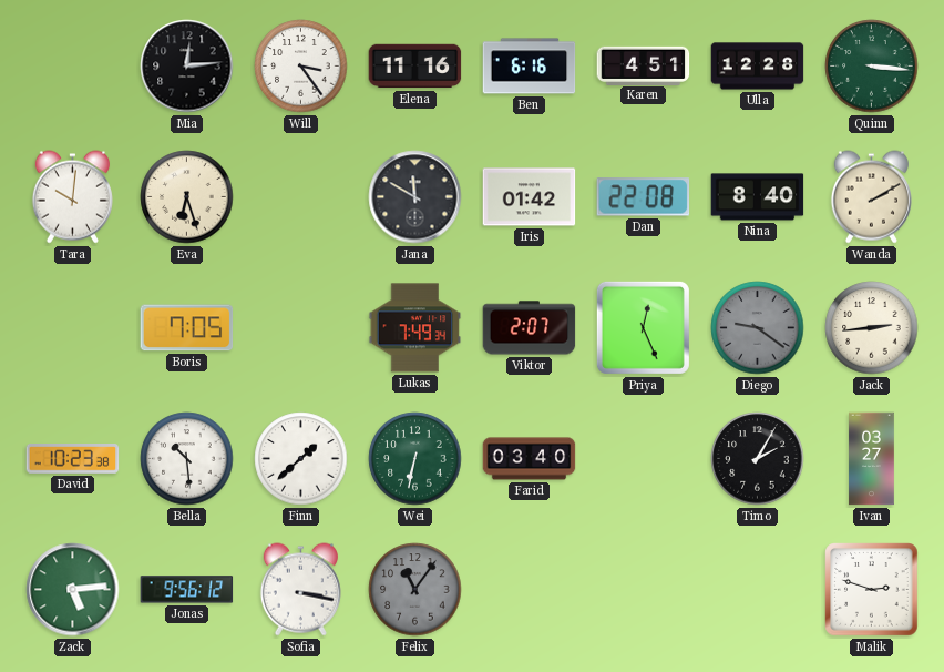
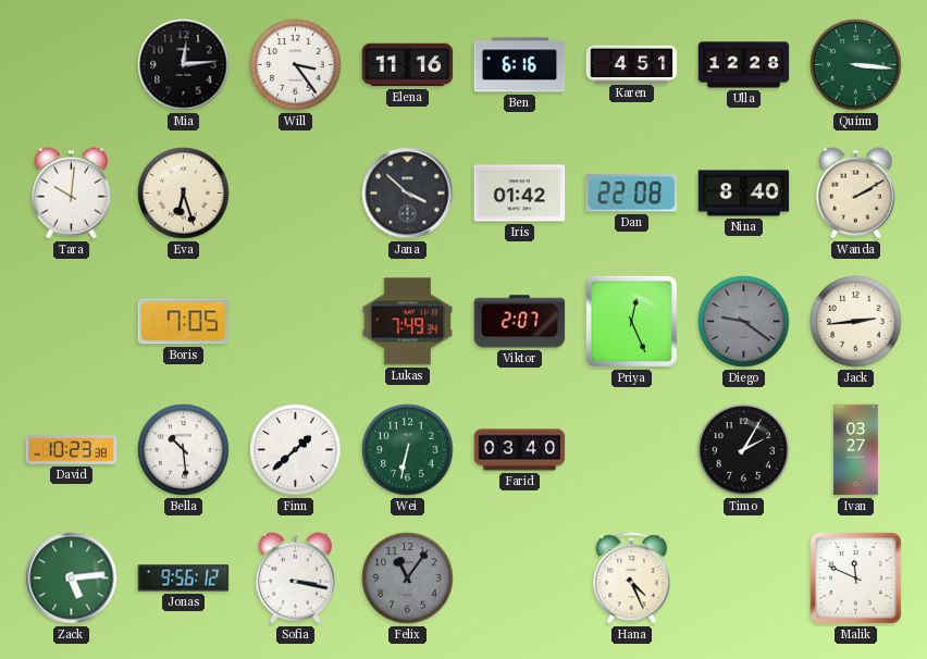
Jana: 11:50 -> 3:52 (408, 194)
Hana: none -> 4:26 (632, 579)
Malik: 2:48 -> 11:49 (856, 579)
